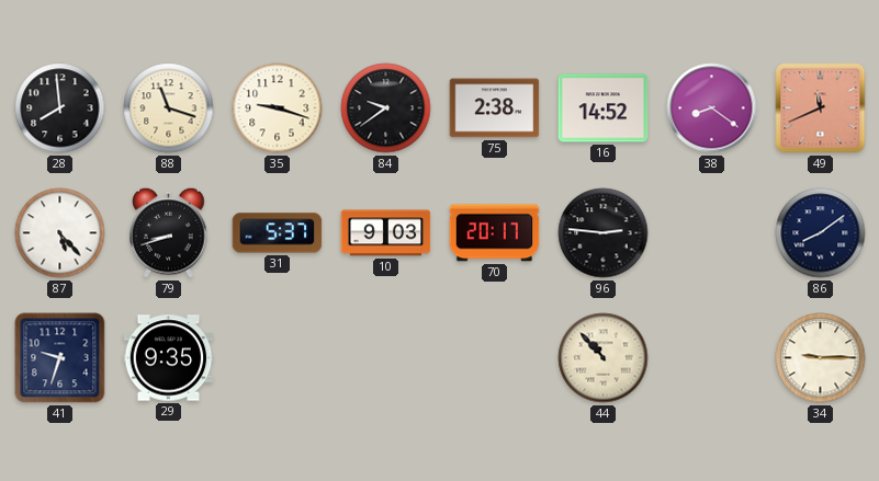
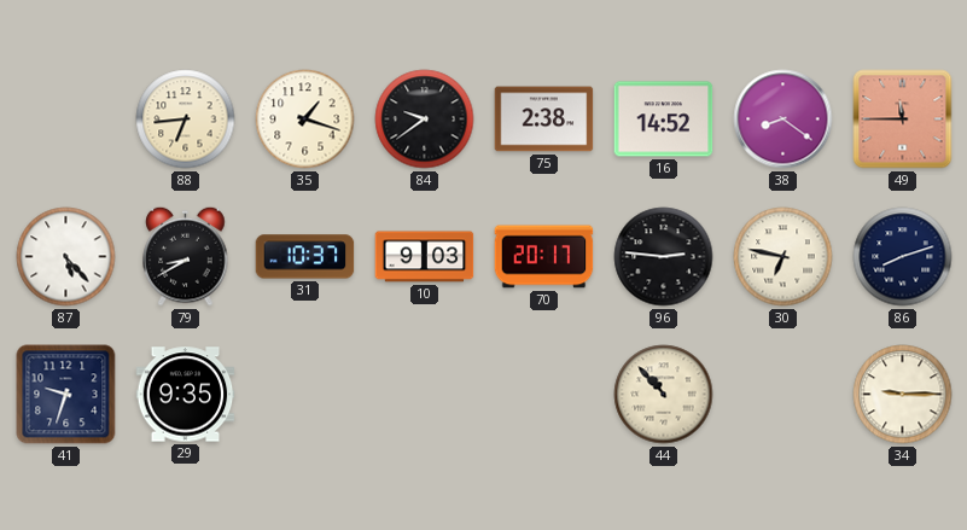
28: 7:59 -> none (60, 108)
88: 11:18 -> 6:44 (186, 120)
35: 9:18 -> 1:18 (305, 120)
49: 11:41 -> 11:45 (903, 120)
79: 8:42 -> 8:40 (186, 256)
31: 5:37 -> 10:37 (305, 257)
30: none -> 6:47 (783, 257)
86: 8:09 -> 8:12 (903, 257)
